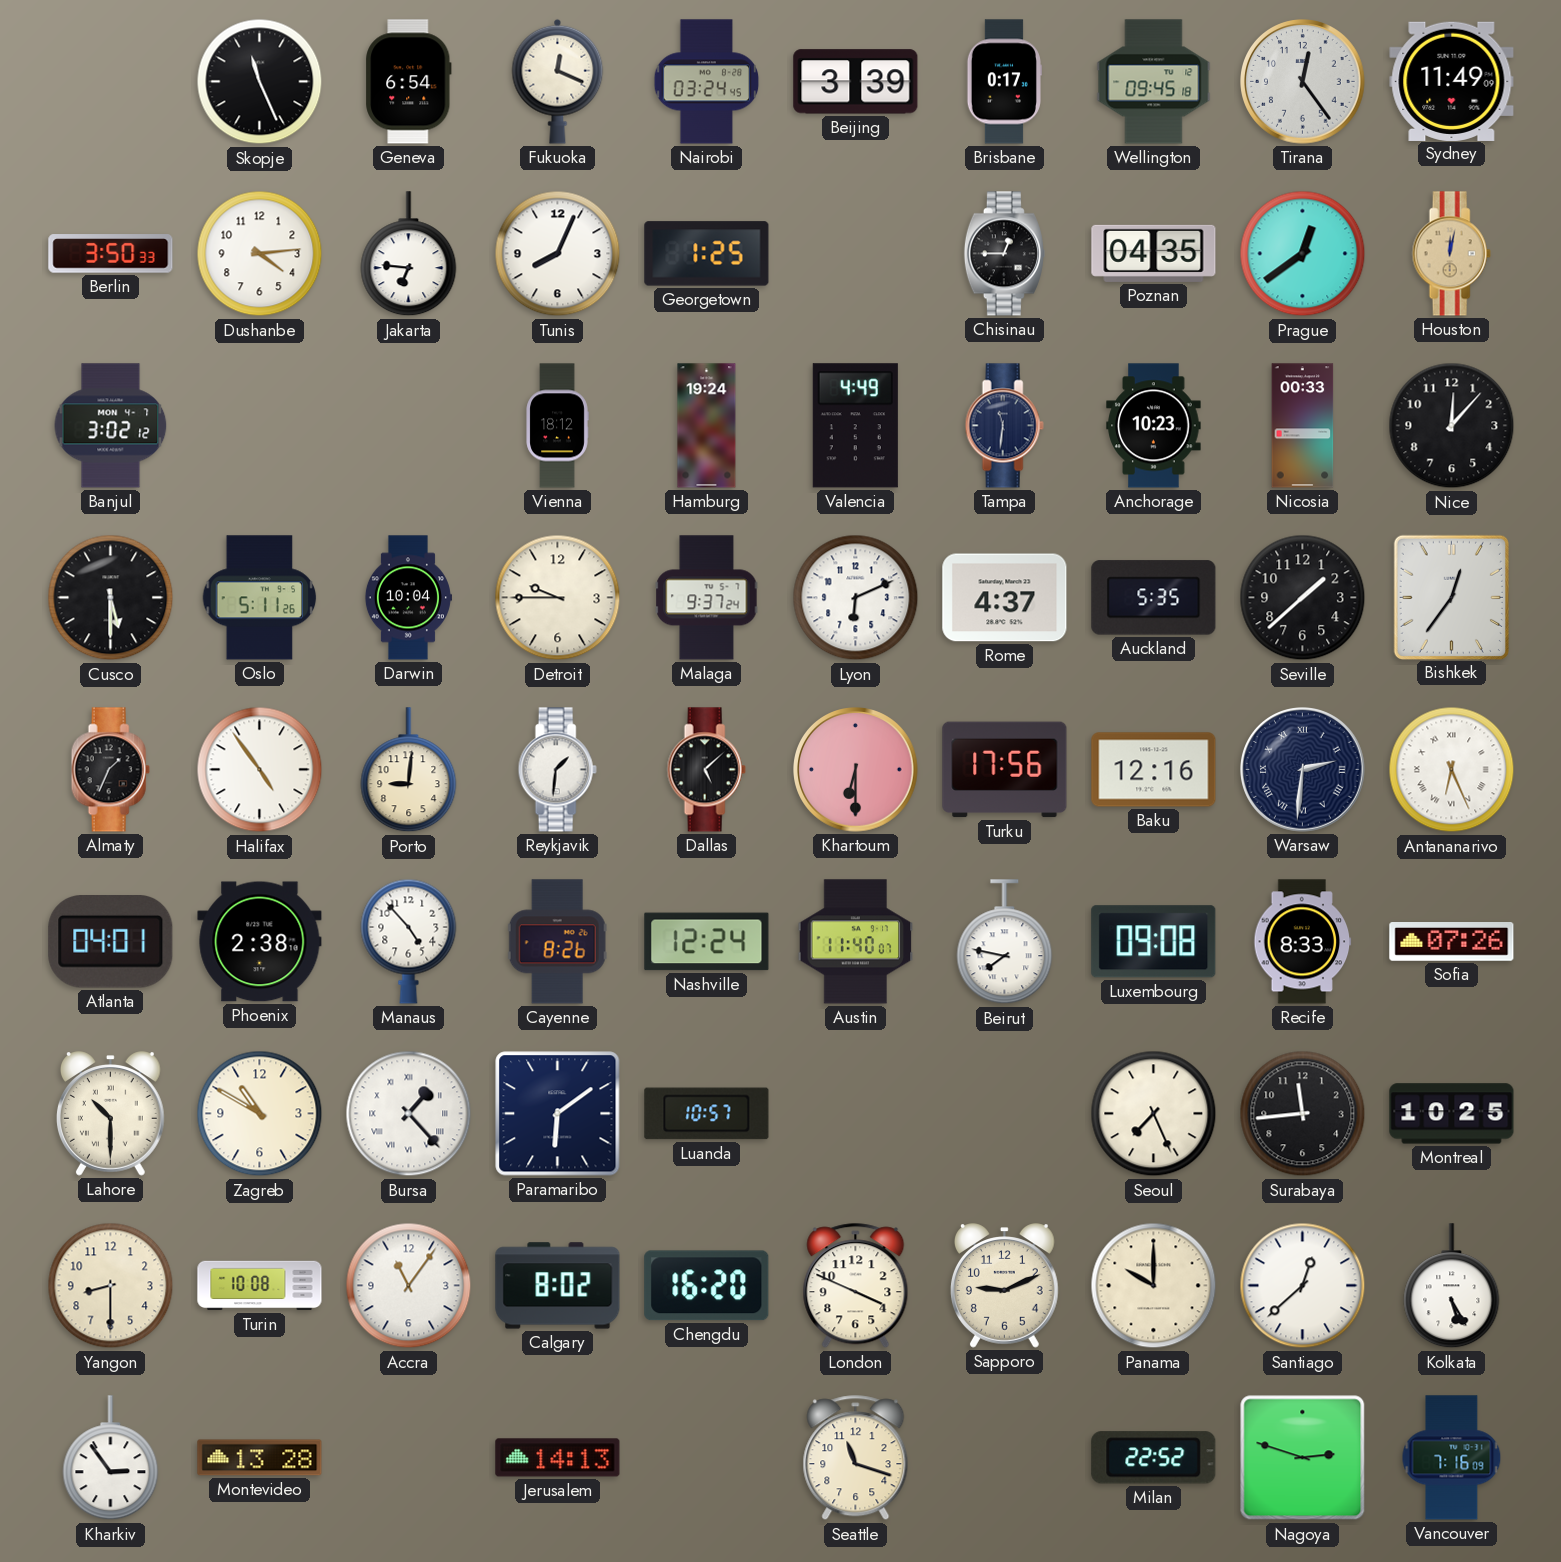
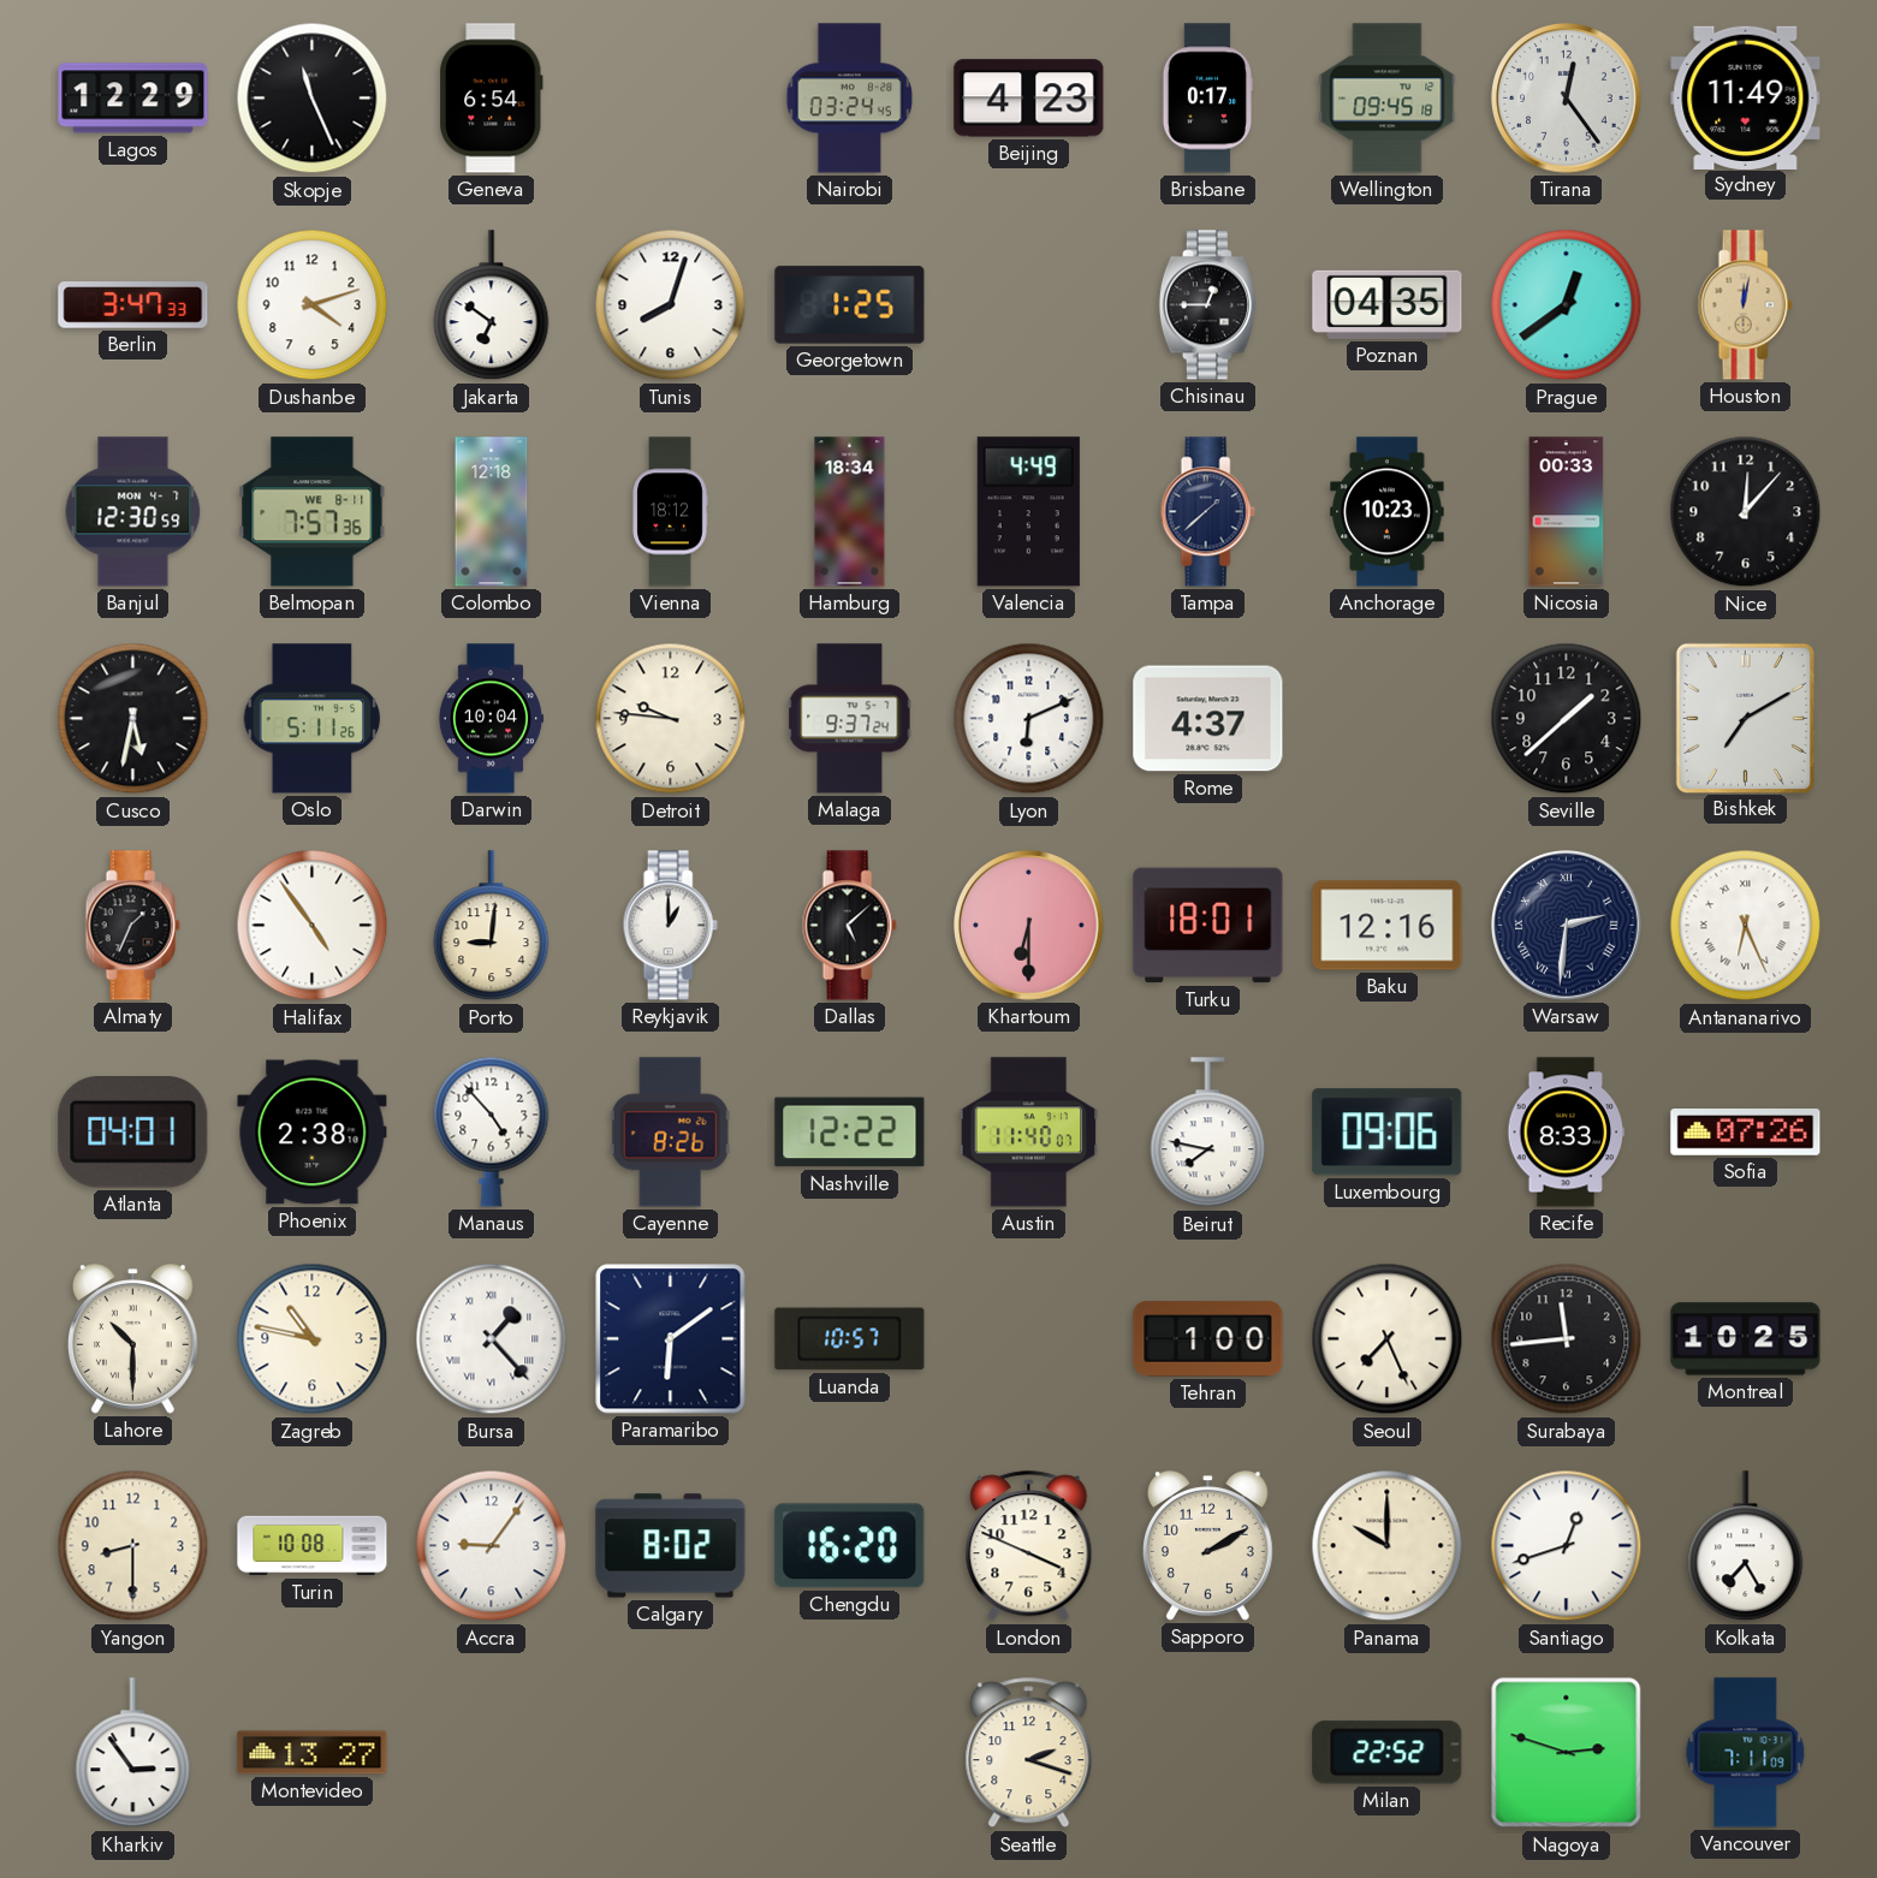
Lagos: none -> 12:29 (133, 99)
Fukuoka: 12:19 -> none (558, 81)
Beijing: 3:39 -> 4:23 (1029, 99)
Sydney: 11:49:09 -> 11:49:38 (1746, 97)
Berlin: 3:50 -> 3:47 (133, 305)
Dushanbe: 4:14 -> 4:12 (313, 305)
Jakarta: 6:46 -> 6:51 (492, 305)
Tunis: 8:04 -> 8:03 (671, 305)
Banjul: 3:02 -> 12:30 (133, 512)
Belmopan: none -> 7:57 (313, 512)
Colombo: none -> 12:18 (492, 512)
Hamburg: 19:24 -> 18:34 (850, 512)
Tampa: 11:31 -> 1:38 (1207, 512)
Cusco: 5:30 -> 5:32 (133, 719)
Detroit: 9:45 -> 9:46 (671, 719)
Auckland: 5:35 -> none (1154, 598)
Bishkek: 12:36 -> 7:10 (1745, 718)
Reykjavik: 1:31 -> 1:00 (670, 926)
Turku: 17:56 -> 18:01 (1208, 926)
Nashville: 12:24 -> 12:22 (850, 1133)
Luxembourg: 09:08 -> 09:06 (1388, 1133)
Zagreb: 10:50 -> 10:47 (313, 1339)
Tehran: none -> 1:00 (1208, 1339)
Accra: 11:06 -> 9:06 (492, 1546)
Sapporo: 9:11 -> 2:10 (1208, 1546)
Santiago: 12:38 -> 12:42 (1567, 1546)
Kolkata: 5:25 -> 7:25 (1746, 1546)
Montevideo: 13:28 -> 13:27 (313, 1753)
Jerusalem: 14:13 -> none (558, 1458)
Seattle: 11:18 -> 2:18 (1029, 1753)
Vancouver: 7:16 -> 7:11 (1746, 1753)
